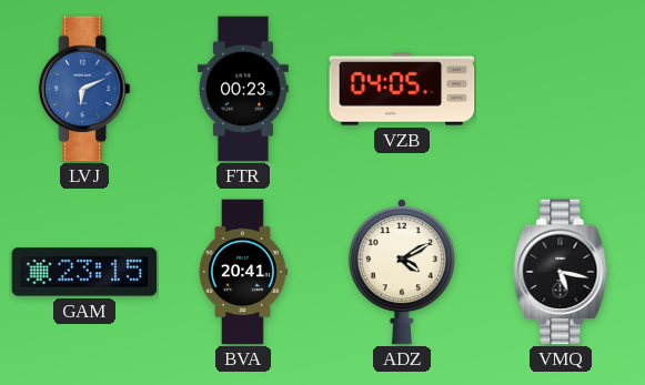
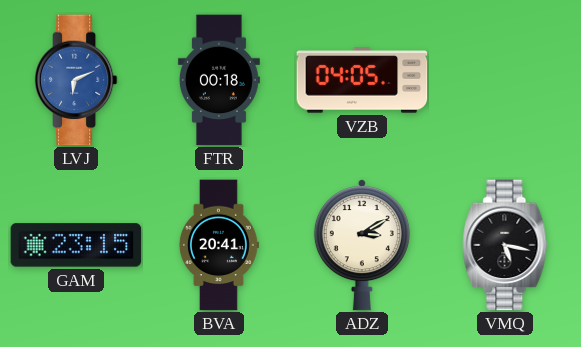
FTR: 00:23 -> 00:18 (219, 80)
ADZ: 4:10 -> 3:10 (362, 245)
